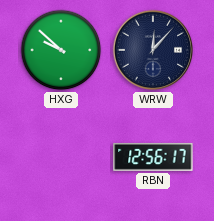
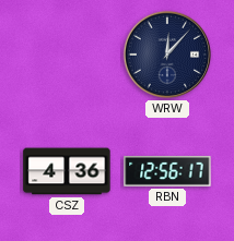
HXG: 9:52 -> none (61, 50)
CSZ: none -> 4:36 (67, 171)
